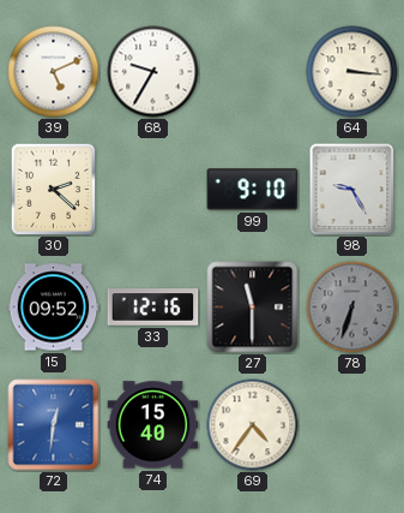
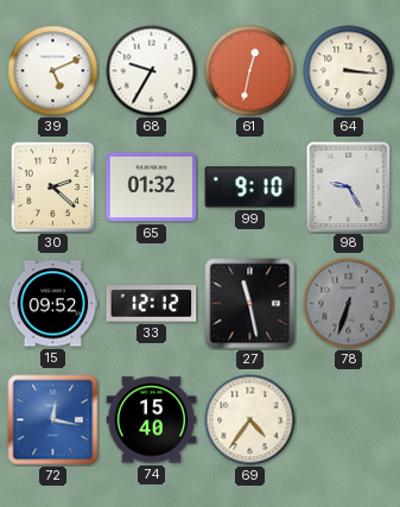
61: none -> 12:32 (250, 71)
65: none -> 01:32 (152, 188)
33: 12:16 -> 12:12 (152, 304)
27: 11:30 -> 11:28 (250, 304)
72: 12:31 -> 12:17 (53, 420)
